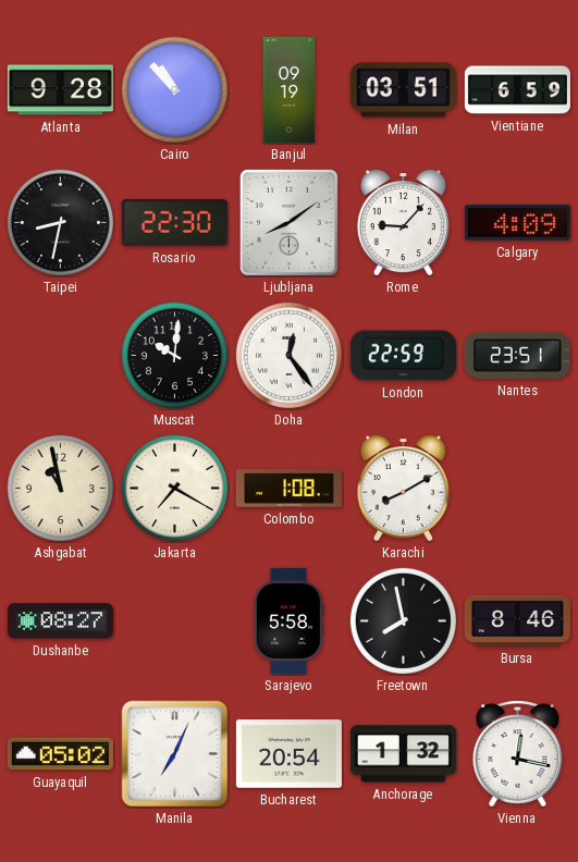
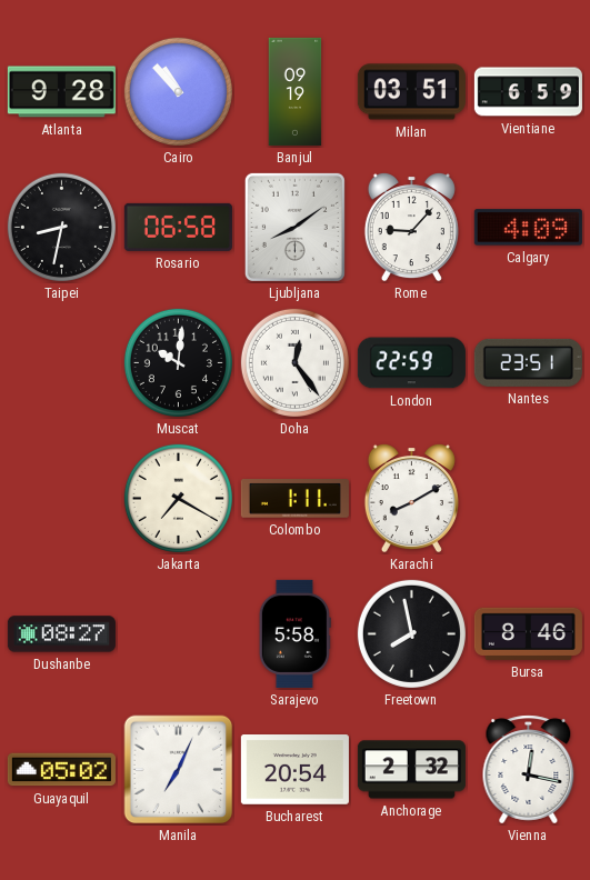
Rosario: 22:30 -> 06:58 (178, 227)
Ashgabat: 10:58 -> none (60, 488)
Colombo: 1:08 -> 1:11 (294, 499)
Anchorage: 1:32 -> 2:32 (411, 770)
